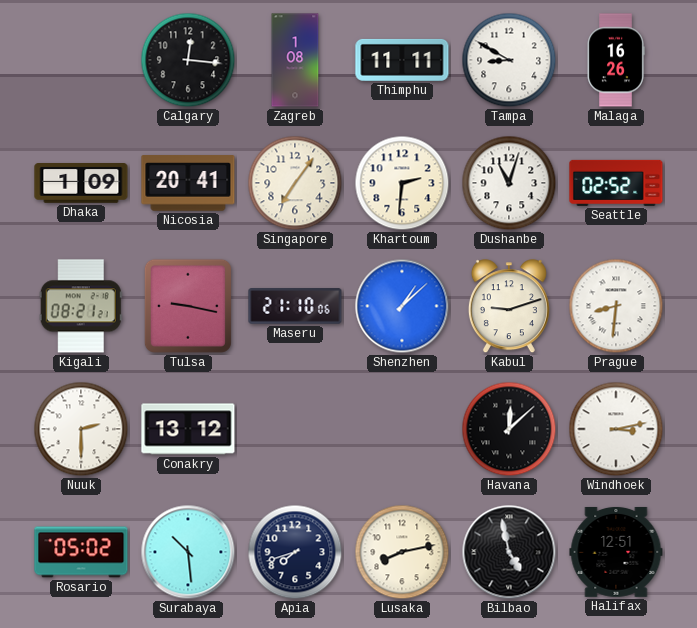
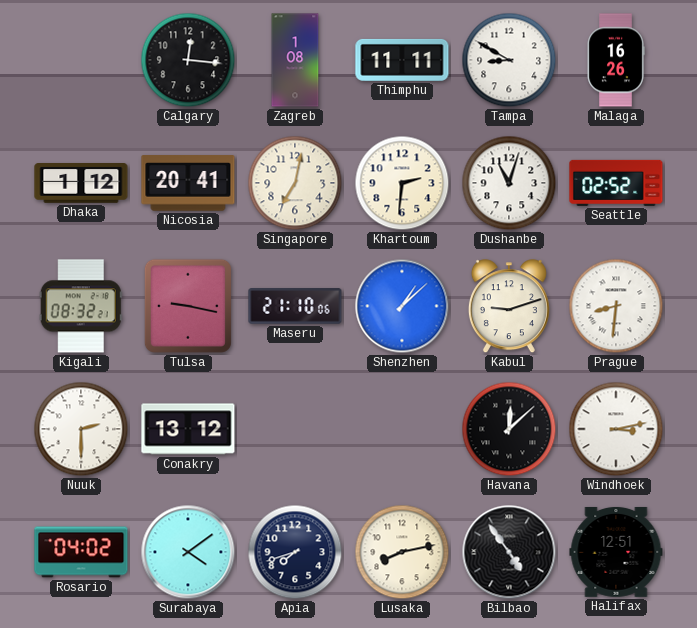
Dhaka: 1:09 -> 1:12 (81, 184)
Singapore: 7:06 -> 7:02 (295, 183)
Kigali: 08:21 -> 08:32 (81, 306)
Rosario: 05:02 -> 04:02 (81, 552)
Surabaya: 10:29 -> 4:09 (188, 552)
Bilbao: 4:58 -> 4:54 (509, 552)
